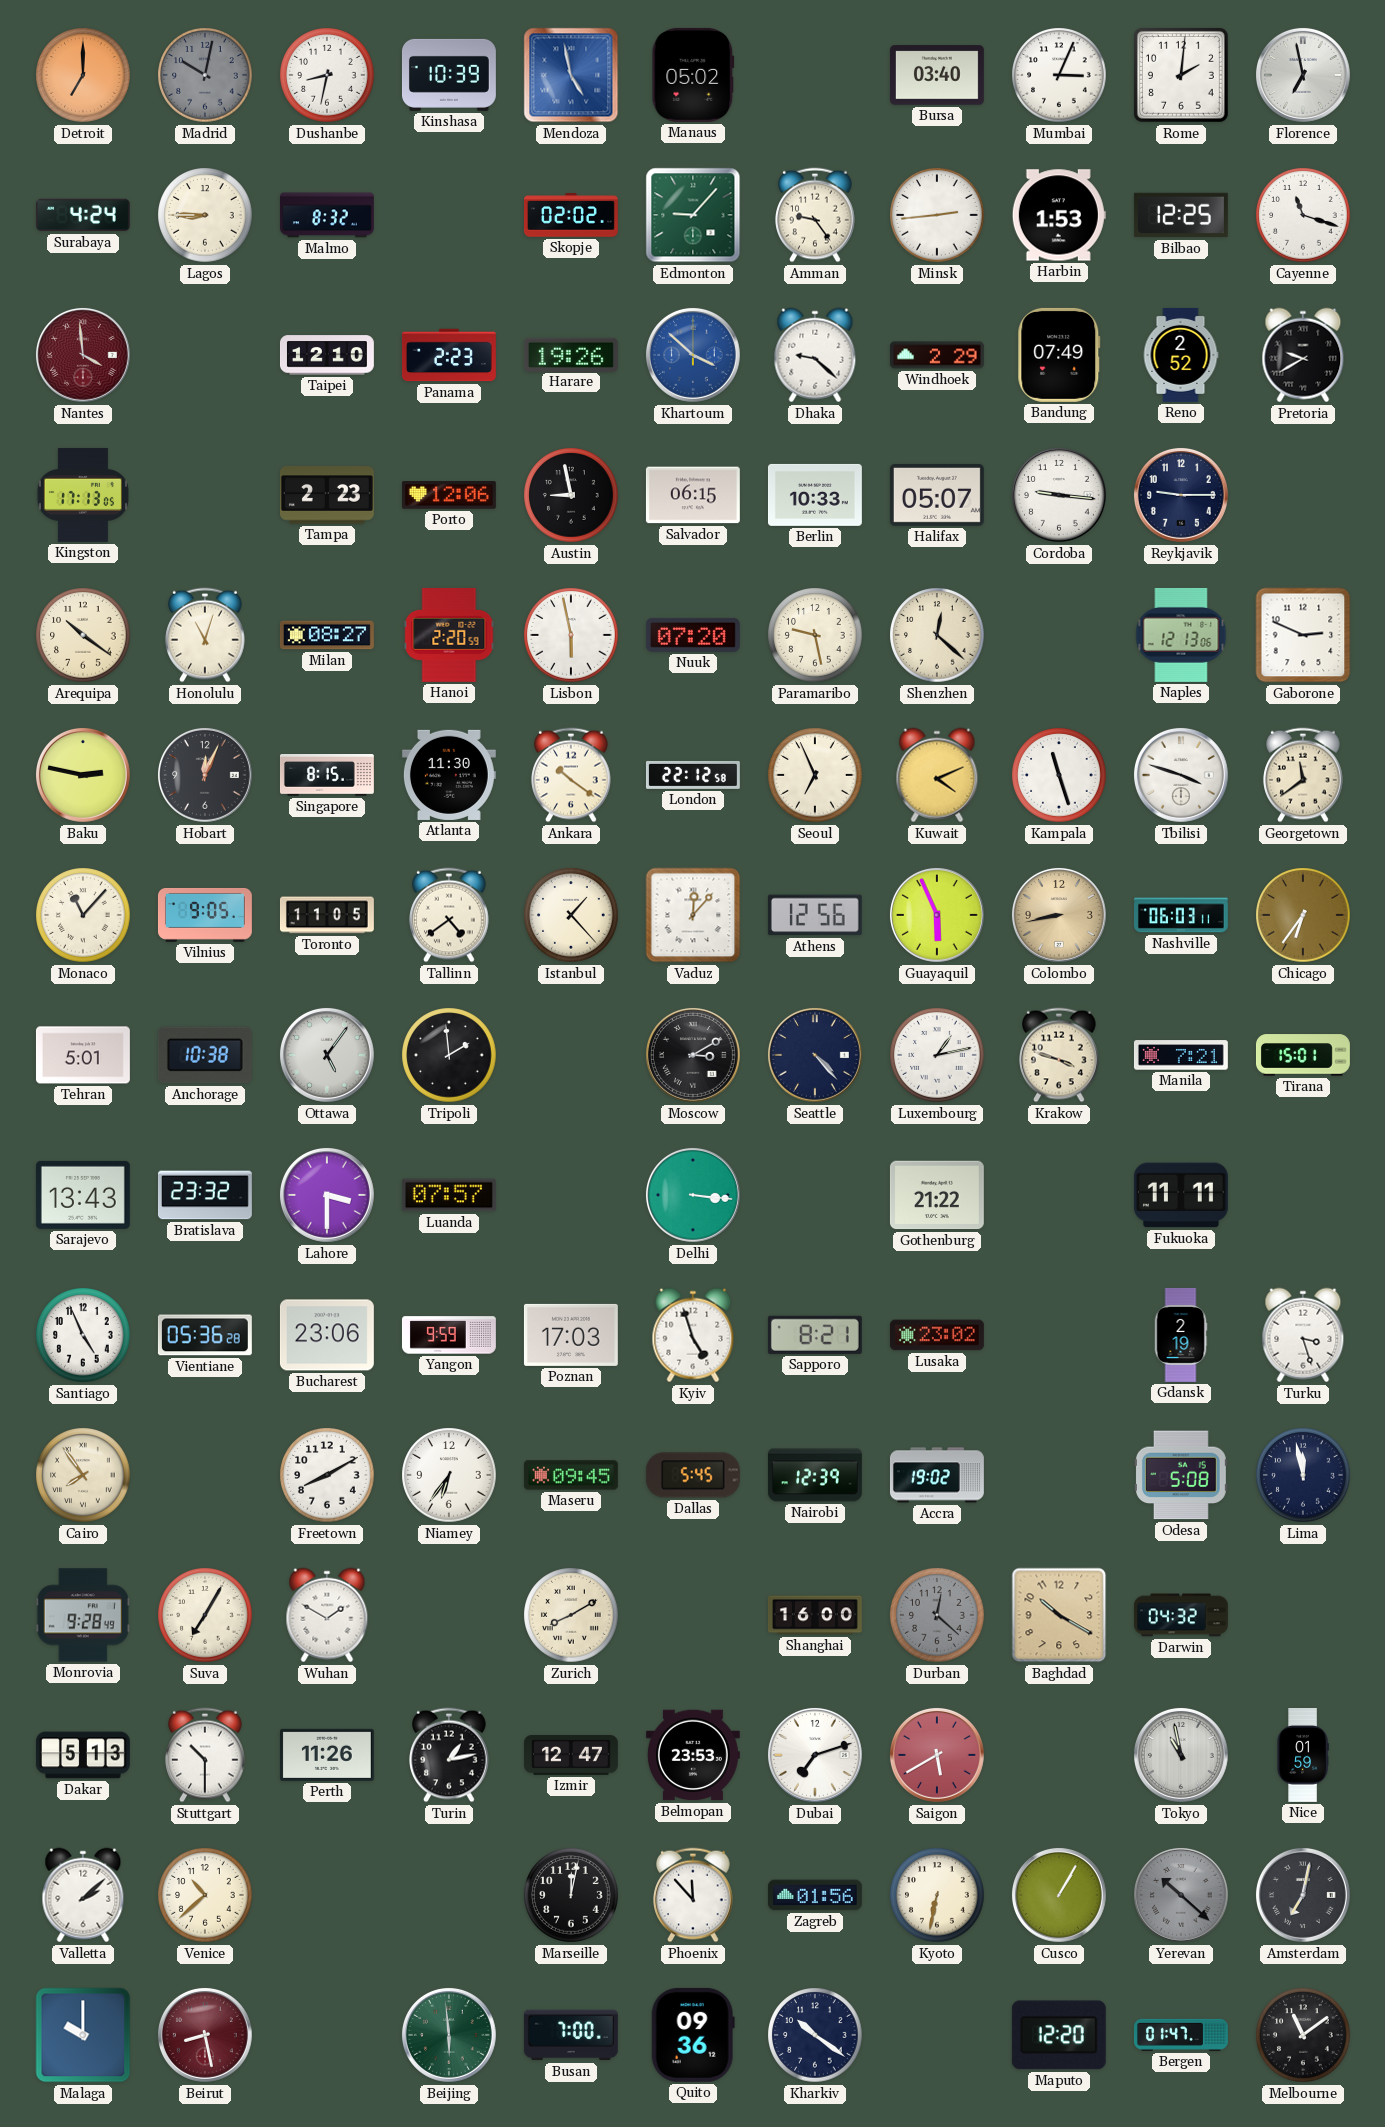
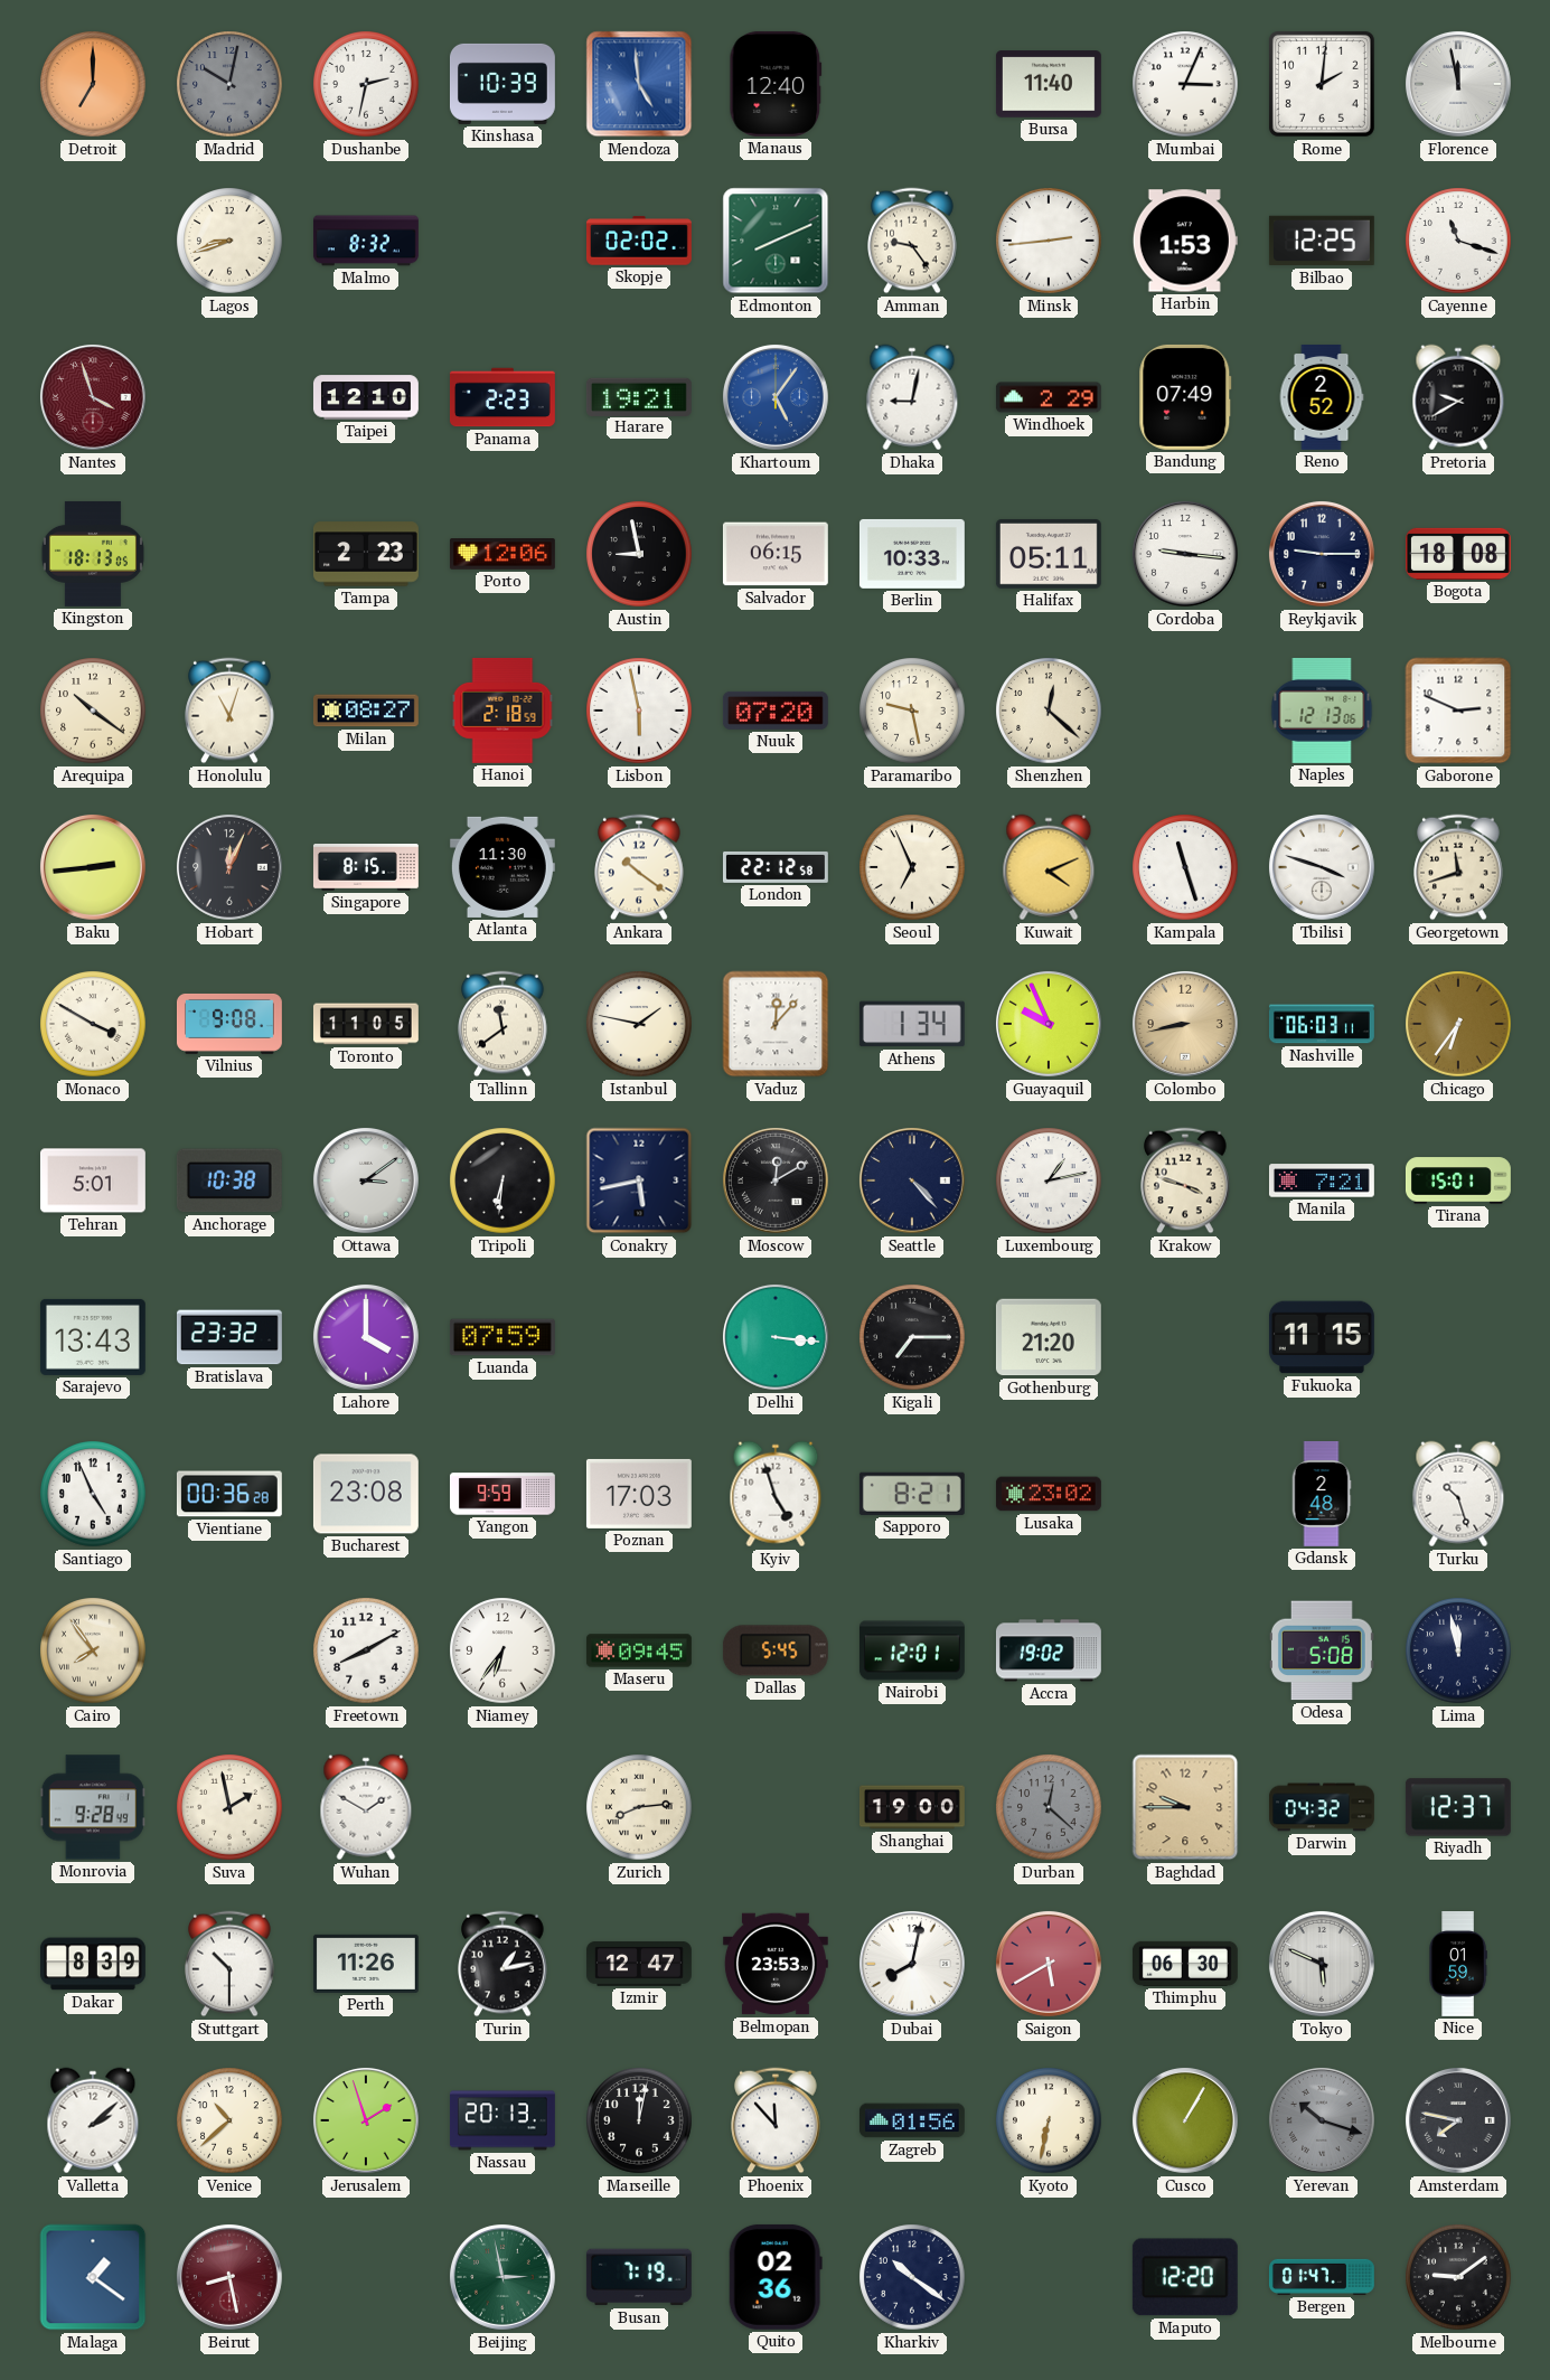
Dushanbe: 8:32 -> 2:32 (366, 84)
Mendoza: 4:58 -> 4:59 (639, 84)
Manaus: 05:02 -> 12:40 (776, 84)
Bursa: 03:40 -> 11:40 (1049, 84)
Florence: 6:58 -> 11:58 (1458, 84)
Surabaya: 4:24 -> none (83, 215)
Lagos: 8:45 -> 8:42 (229, 241)
Edmonton: 9:07 -> 8:11 (776, 241)
Nantes: 3:59 -> 3:57 (93, 397)
Harare: 19:26 -> 19:21 (639, 396)
Khartoum: 3:52 -> 5:06 (776, 397)
Dhaka: 9:22 -> 9:02 (912, 397)
Kingston: 17:13 -> 18:13 (93, 554)
Halifax: 05:07 -> 05:11 (1049, 554)
Bogota: none -> 18:08 (1458, 554)
Hanoi: 2:20 -> 2:18 (502, 711)
Baku: 2:47 -> 2:44 (93, 867)
Georgetown: 11:39 -> 11:42 (1458, 867)
Monaco: 11:07 -> 3:50 (93, 1024)
Vilnius: 9:05 -> 9:08 (229, 1024)
Tallinn: 4:39 -> 11:39 (502, 1024)
Istanbul: 1:23 -> 1:47 (639, 1024)
Athens: 12:56 -> 1:34 (912, 1024)
Guayaquil: 5:56 -> 9:56 (1049, 1024)
Ottawa: 5:06 -> 3:09 (366, 1180)
Tripoli: 1:59 -> 6:31 (502, 1180)
Conakry: none -> 5:43 (639, 1180)
Moscow: 3:10 -> 12:10 (776, 1180)
Lahore: 3:30 -> 4:00 (366, 1337)
Luanda: 07:57 -> 07:59 (502, 1337)
Kigali: none -> 7:15 (912, 1337)
Gothenburg: 21:22 -> 21:20 (1049, 1337)
Fukuoka: 11:11 -> 11:15 (1322, 1337)
Vientiane: 05:36 -> 00:36 (229, 1494)
Bucharest: 23:06 -> 23:08 (366, 1494)
Gdansk: 2:19 -> 2:48 (1322, 1494)
Turku: 3:27 -> 10:27 (1458, 1494)
Nairobi: 12:39 -> 12:01 (912, 1650)
Suva: 7:05 -> 1:58 (229, 1807)
Zurich: 8:10 -> 8:14 (639, 1807)
Shanghai: 16:00 -> 19:00 (912, 1807)
Baghdad: 10:20 -> 9:45 (1185, 1807)
Riyadh: none -> 12:37 (1458, 1807)
Dakar: 5:13 -> 8:39 (93, 1964)
Dubai: 7:12 -> 8:02 (912, 1964)
Thimphu: none -> 06:30 (1185, 1964)
Tokyo: 10:58 -> 5:49 (1322, 1964)
Jerusalem: none -> 1:57 (366, 2120)
Nassau: none -> 20:13 (502, 2120)
Yerevan: 10:22 -> 10:18 (1322, 2120)
Amsterdam: 7:02 -> 7:47 (1458, 2120)
Malaga: 10:00 -> 1:21 (93, 2277)
Beijing: 5:59 -> 2:58 (502, 2277)
Busan: 7:00 -> 7:19 (639, 2277)
Quito: 09:36 -> 02:36 (776, 2277)
Melbourne: 11:09 -> 9:09 (1458, 2277)
